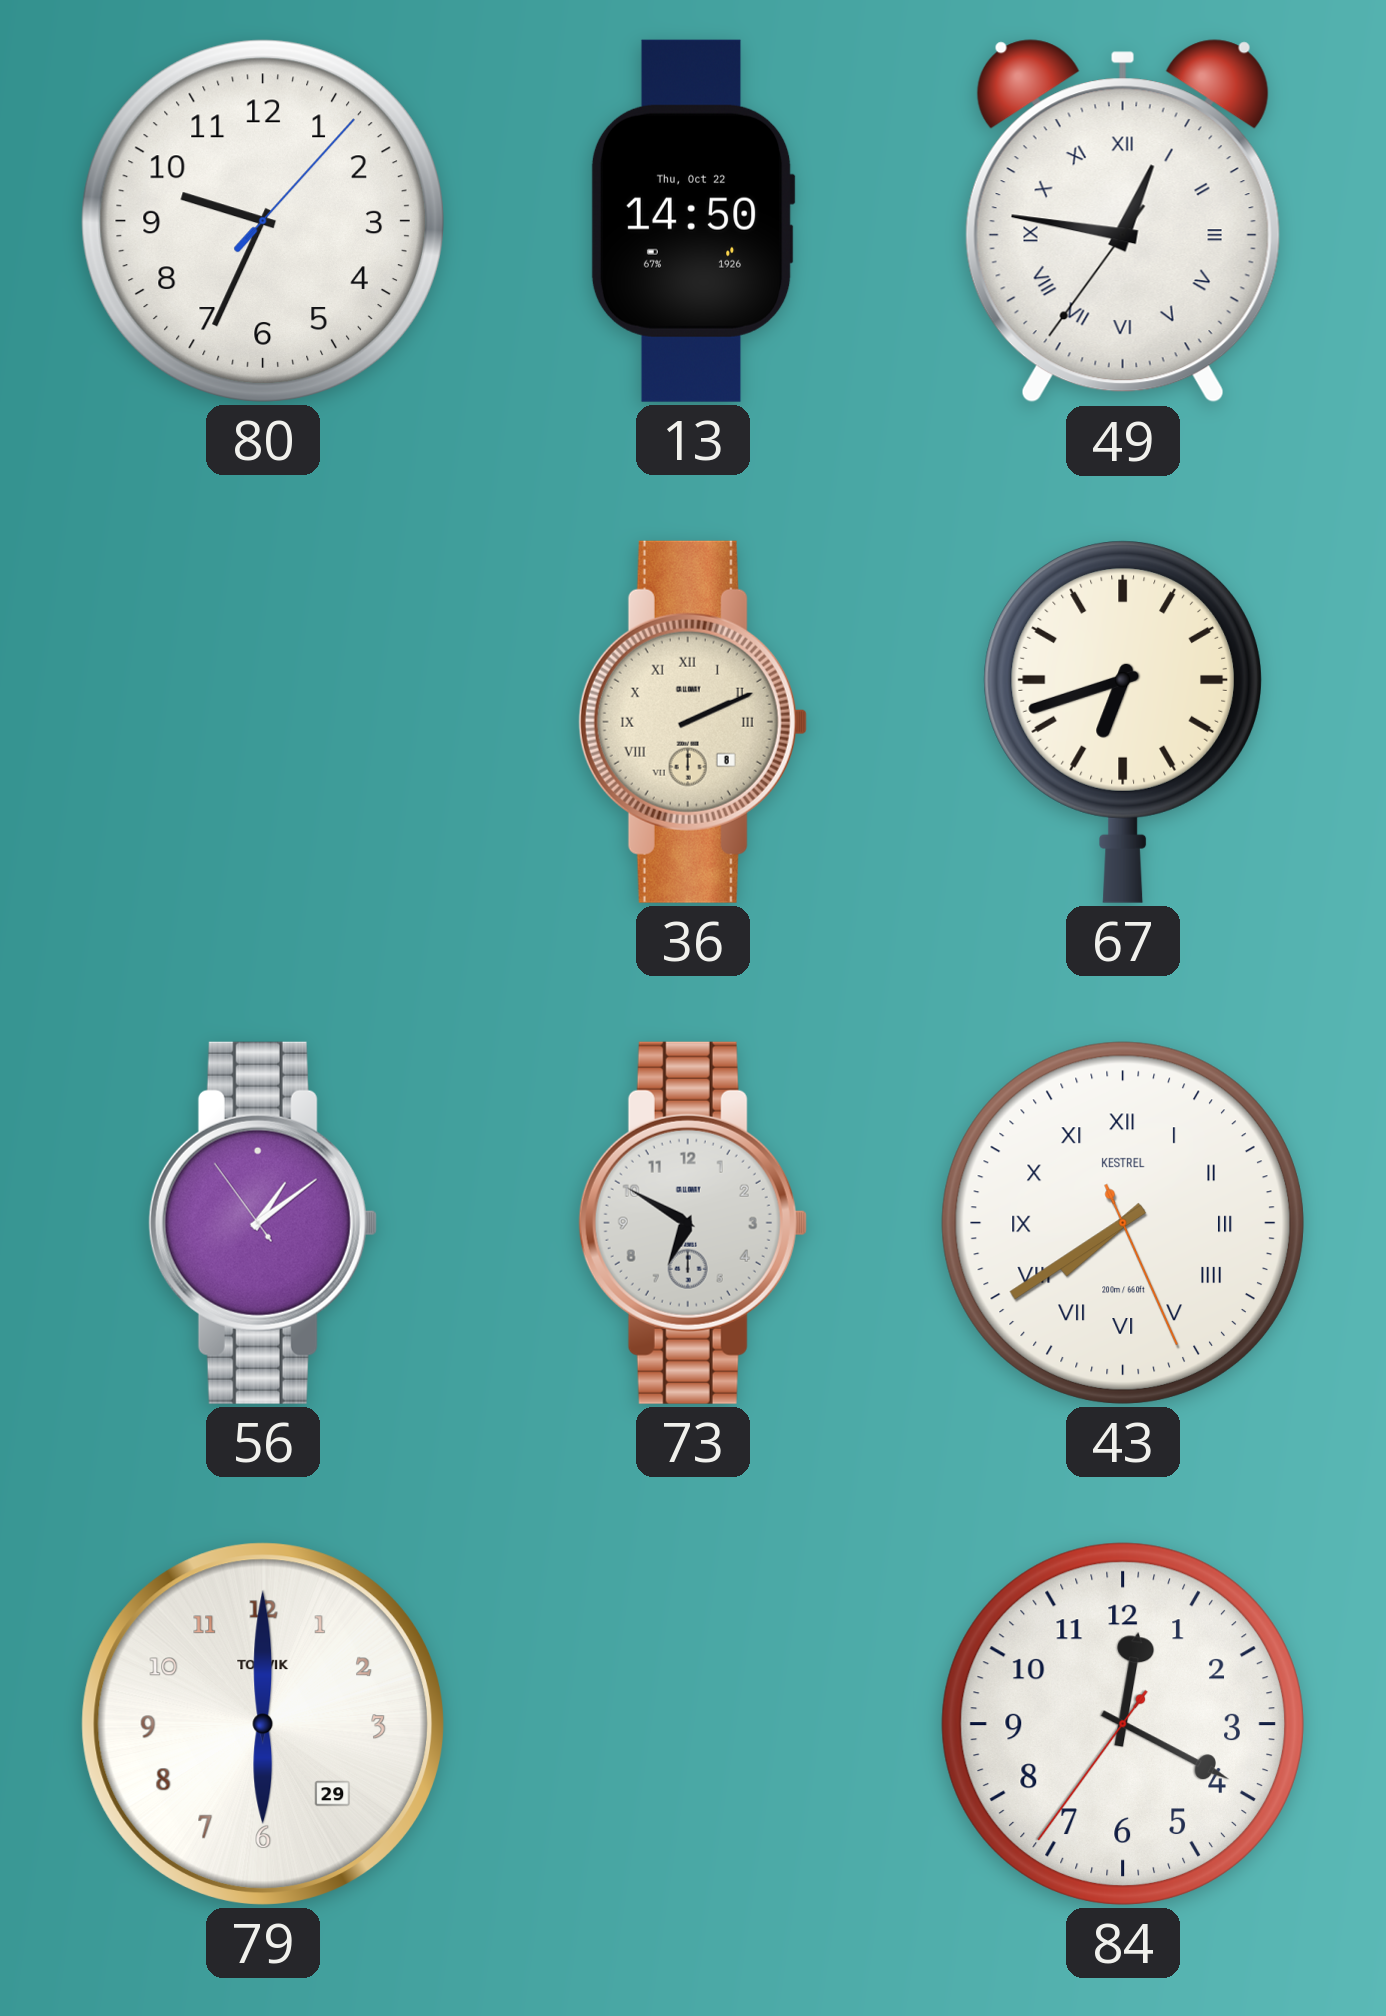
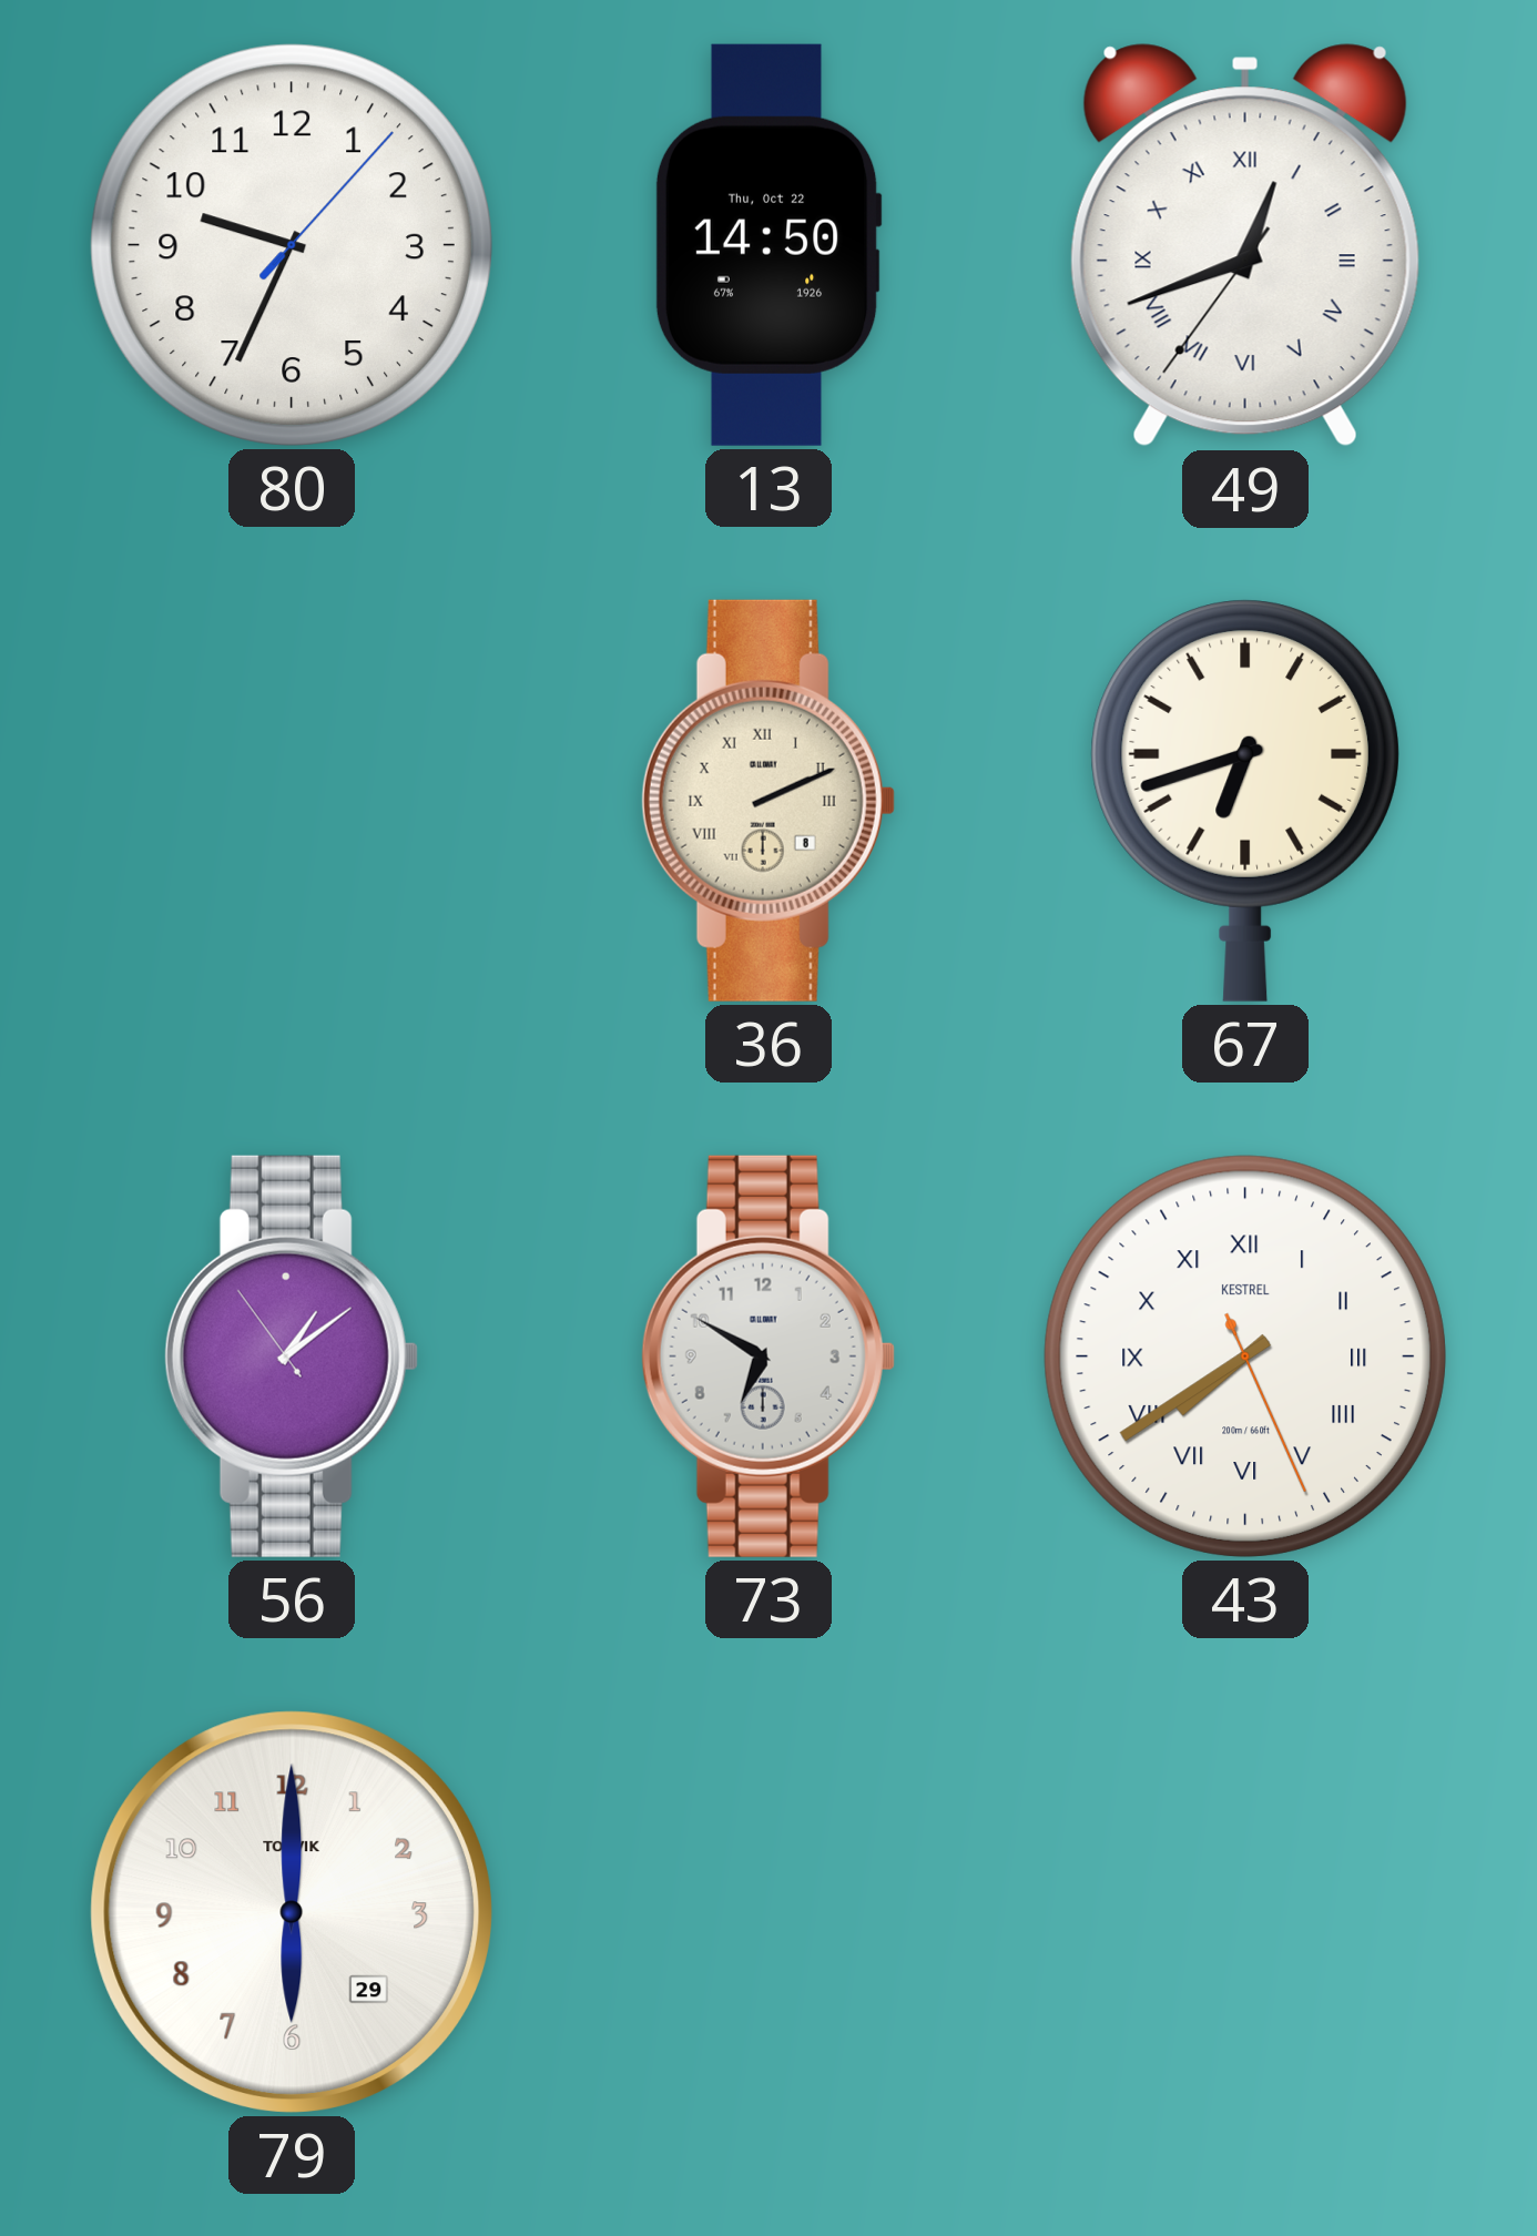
49: 12:46 -> 12:41 (1245, 245)
84: 12:19 -> none (1123, 1724)
